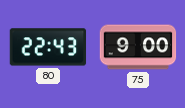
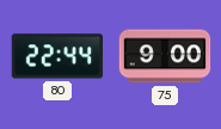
80: 22:43 -> 22:44 (57, 56)
